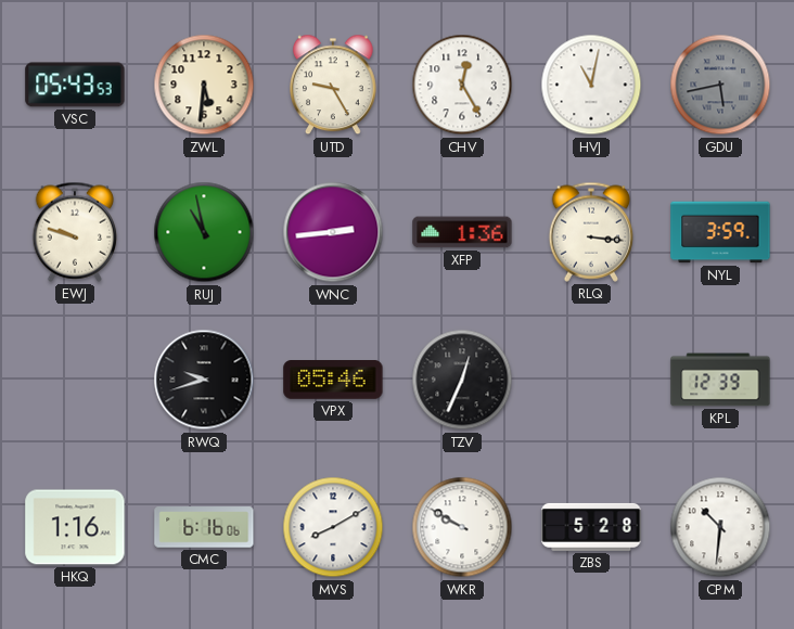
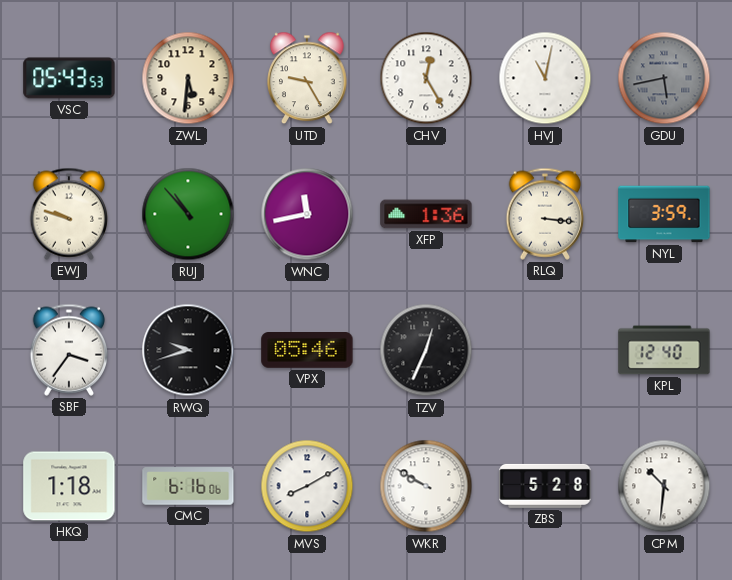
RUJ: 10:58 -> 10:53 (188, 214)
WNC: 2:44 -> 11:43 (307, 214)
SBF: none -> 3:36 (69, 350)
KPL: 12:39 -> 12:40 (664, 350)
HKQ: 1:16 -> 1:18 (69, 486)
